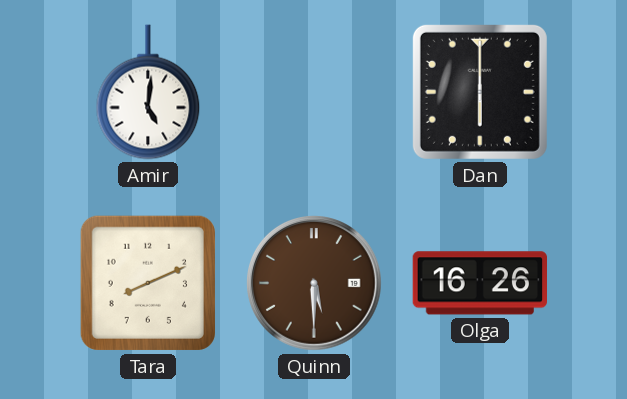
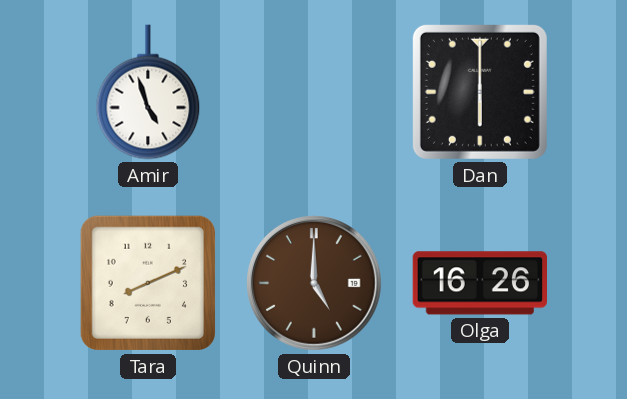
Amir: 5:01 -> 4:57 (148, 92)
Quinn: 5:30 -> 5:00 (315, 284)
